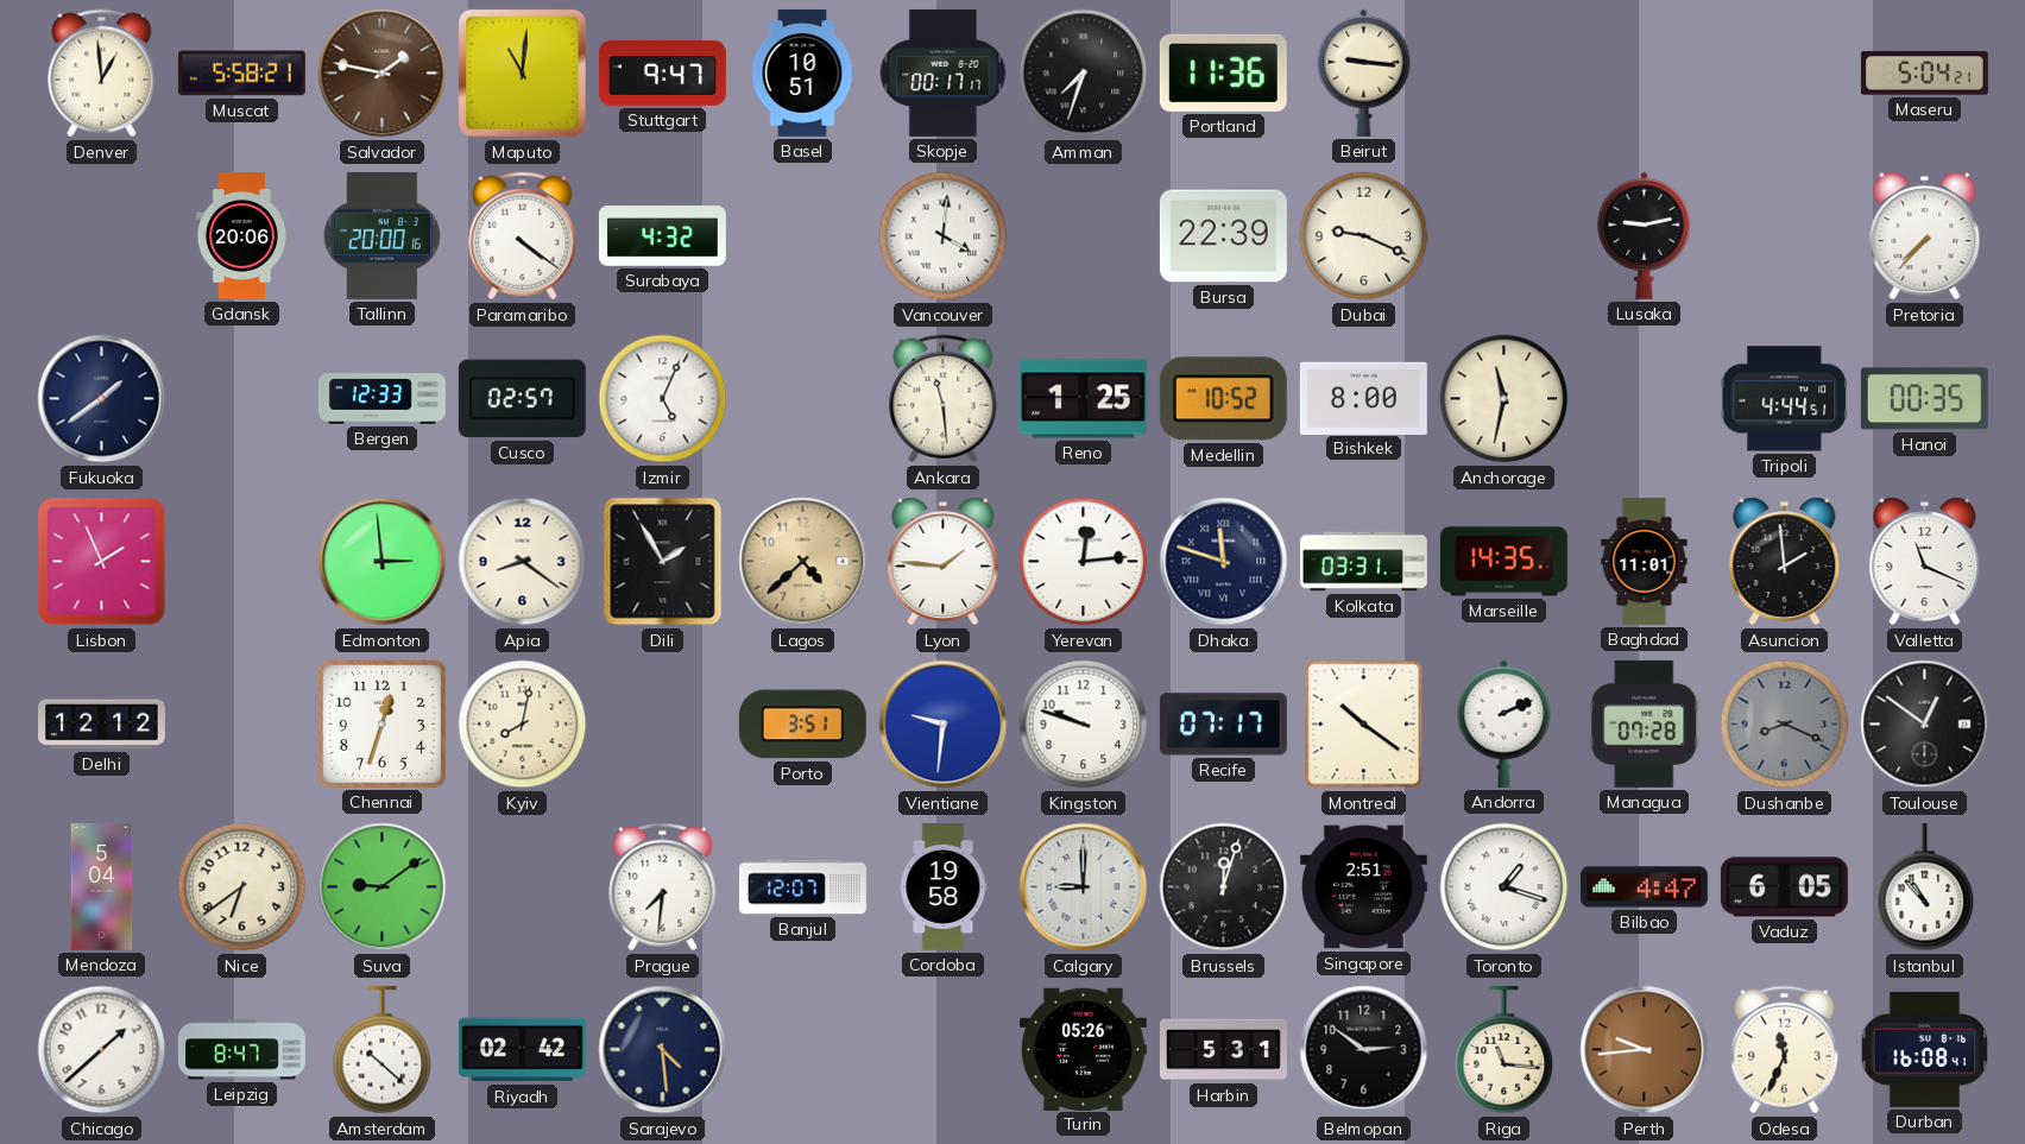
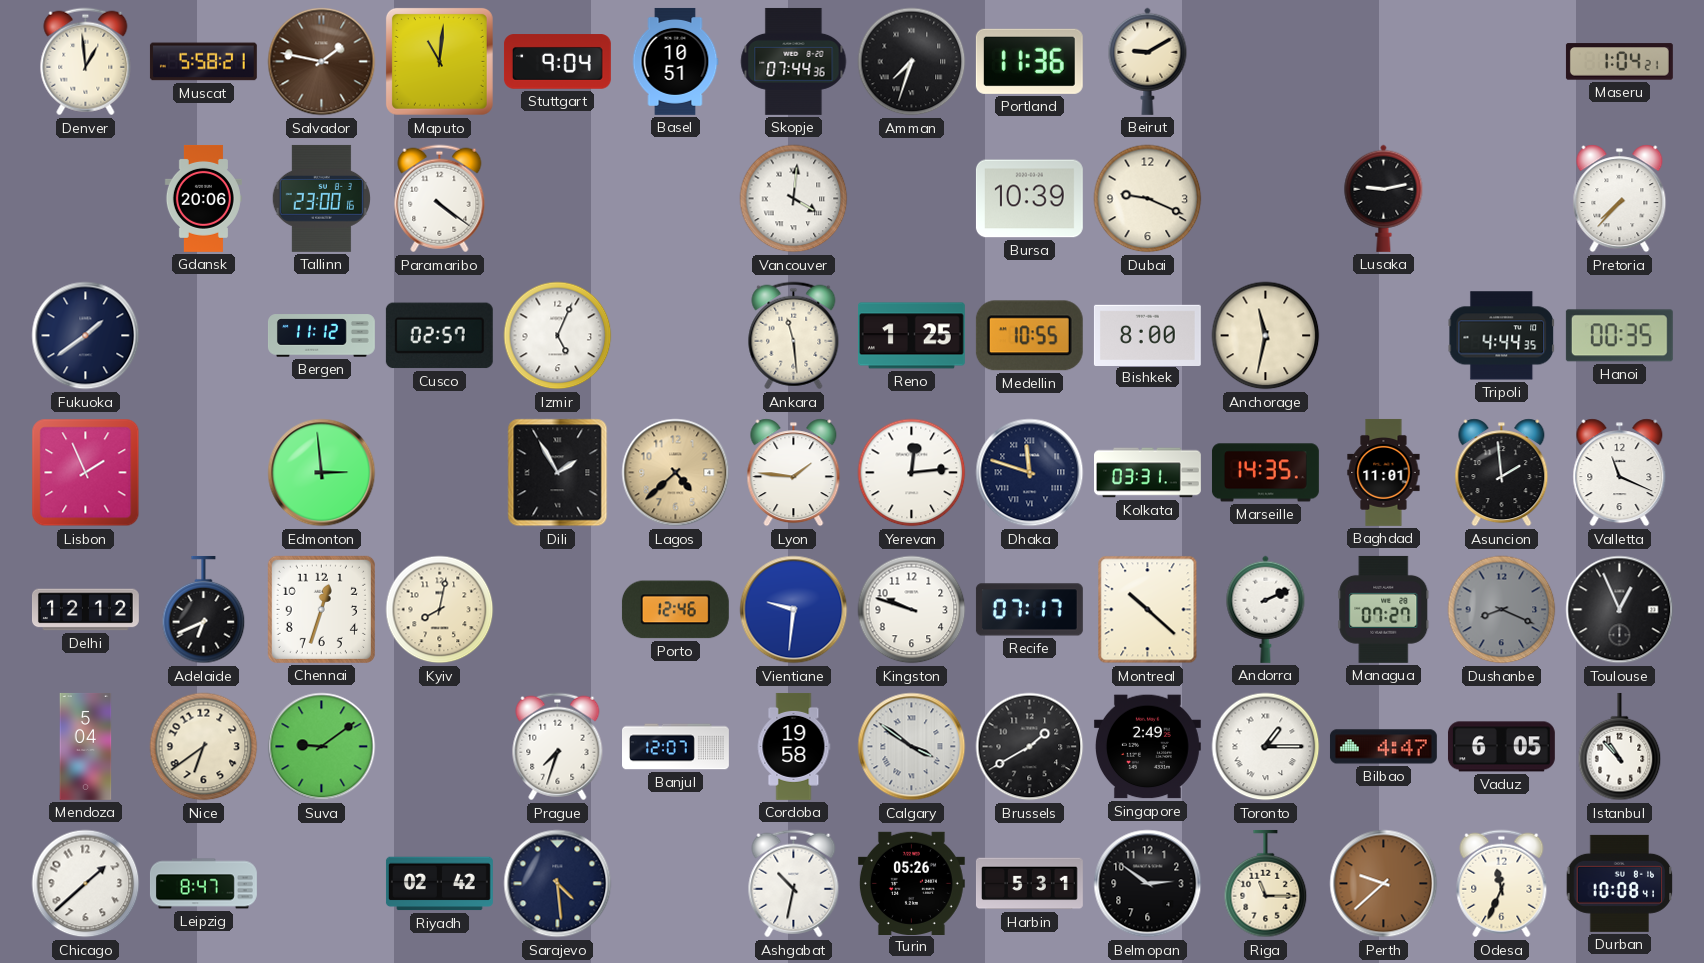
Stuttgart: 9:47 -> 9:04 (557, 62)
Skopje: 00:17 -> 07:44 (794, 61)
Beirut: 9:16 -> 9:10 (1148, 61)
Maseru: 5:04 -> 1:04 (1619, 62)
Tallinn: 20:00 -> 23:00 (321, 198)
Surabaya: 4:32 -> none (662, 236)
Bursa: 22:39 -> 10:39 (1029, 199)
Bergen: 12:33 -> 11:12 (321, 336)
Medellin: 10:52 -> 10:55 (1029, 336)
Tripoli: 4:44:51 -> 4:44:35 (1502, 336)
Apia: 8:21 -> none (523, 562)
Adelaide: none -> 6:41 (204, 610)
Porto: 3:51 -> 12:46 (675, 610)
Montreal: 10:21 -> 10:22 (1148, 610)
Managua: 07:28 -> 07:27 (1384, 609)
Toulouse: 12:51 -> 12:56 (1620, 610)
Prague: 7:31 -> 7:33 (558, 747)
Calgary: 9:00 -> 3:51 (912, 747)
Brussels: 12:03 -> 1:40 (1030, 747)
Singapore: 2:51 -> 2:49 (1147, 747)
Toronto: 1:18 -> 1:15 (1266, 747)
Amsterdam: 10:22 -> none (383, 1050)
Ashgabat: none -> 10:32 (794, 884)
Riga: 11:16 -> 11:15 (1266, 884)
Perth: 9:44 -> 9:38 (1384, 884)
Durban: 16:08 -> 10:08 (1620, 883)
